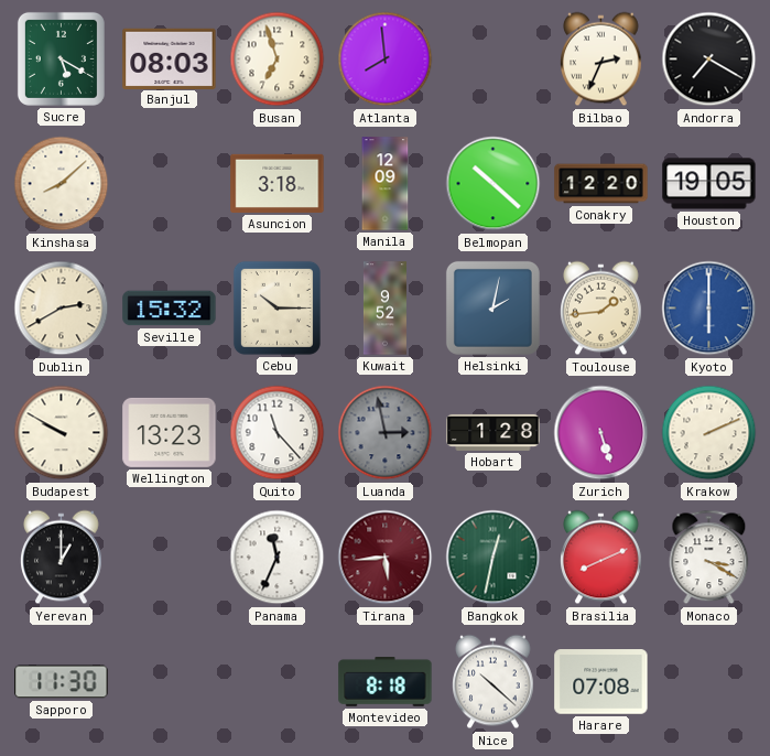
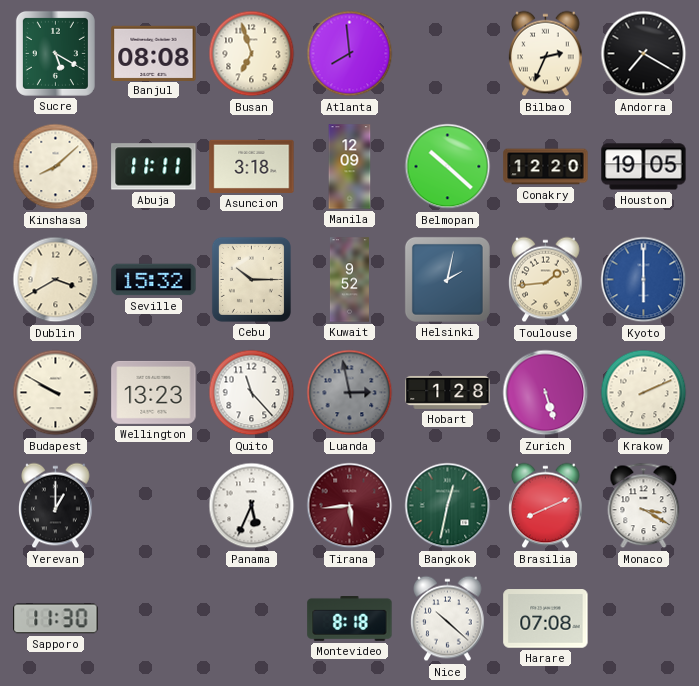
Banjul: 08:03 -> 08:08 (154, 53)
Abuja: none -> 11:11 (154, 167)
Dublin: 2:40 -> 3:40 (56, 280)
Panama: 11:34 -> 5:34 (252, 506)
